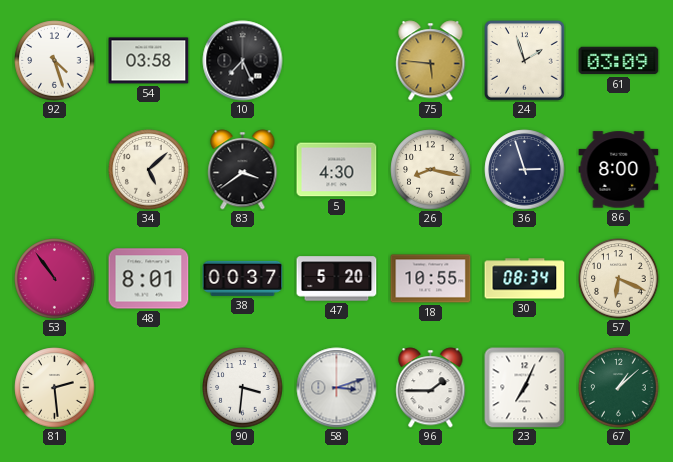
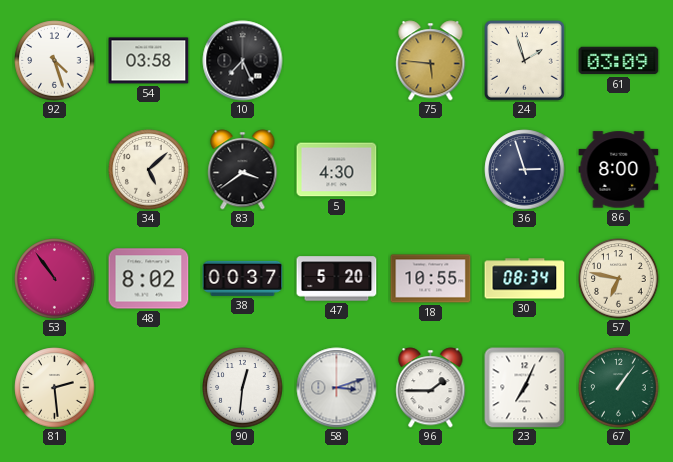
26: 8:17 -> none (431, 170)
48: 8:01 -> 8:02 (149, 279)
57: 6:19 -> 6:47 (619, 279)
90: 3:31 -> 12:31 (243, 388)
67: 1:08 -> 1:06 (619, 388)
